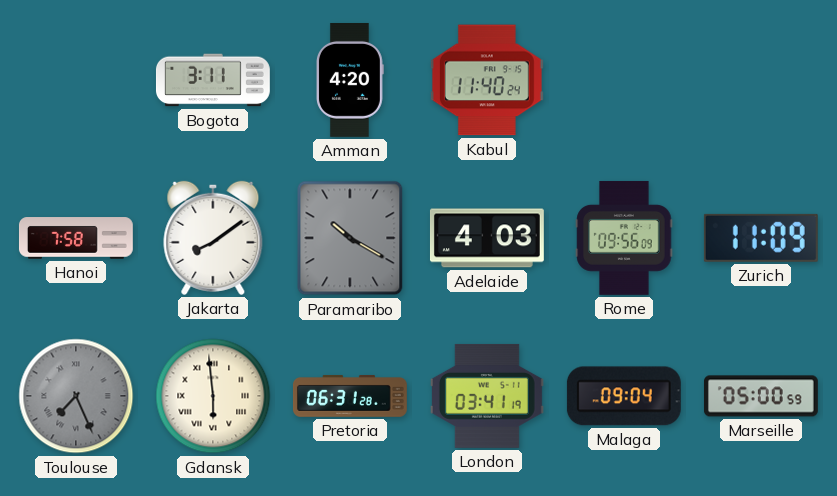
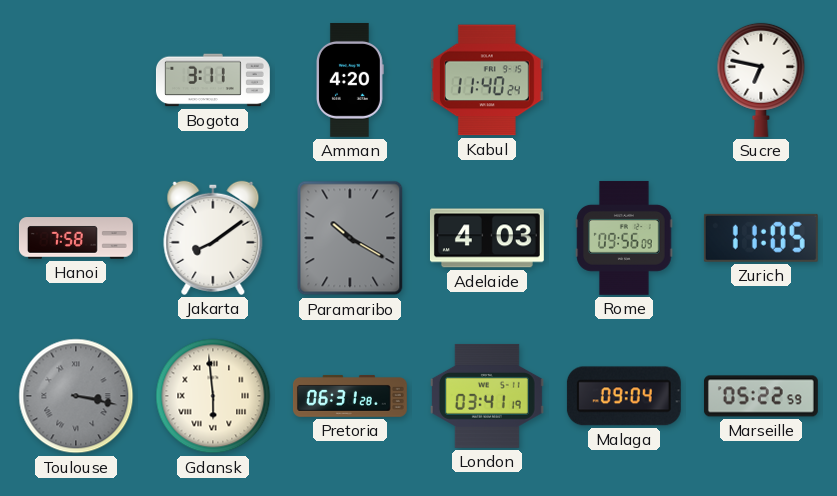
Sucre: none -> 6:47 (761, 80)
Zurich: 11:09 -> 11:05 (761, 238)
Toulouse: 7:26 -> 3:17 (76, 396)
Marseille: 05:00 -> 05:22 (761, 396)
